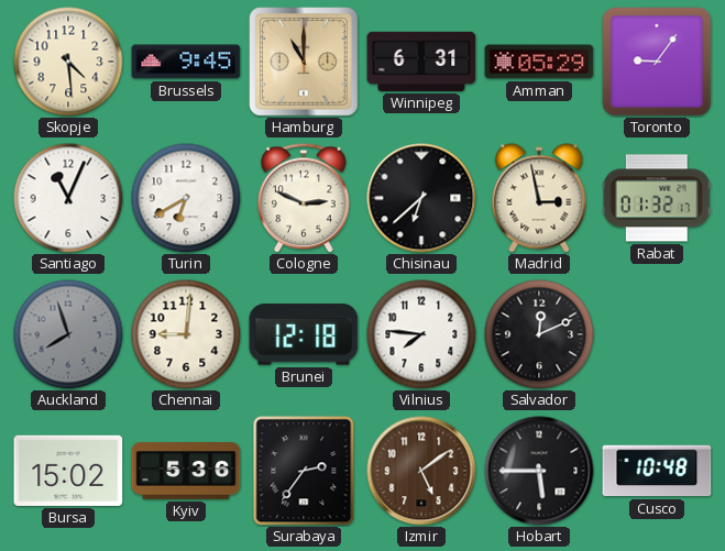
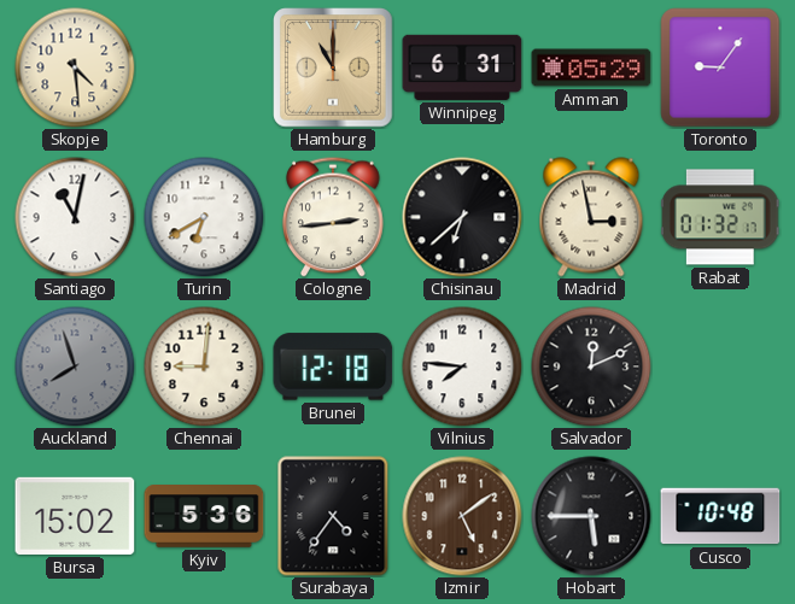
Brussels: 9:45 -> none (186, 62)
Santiago: 11:04 -> 11:02 (75, 217)
Cologne: 2:49 -> 2:44 (334, 217)
Surabaya: 2:36 -> 4:36 (333, 516)
